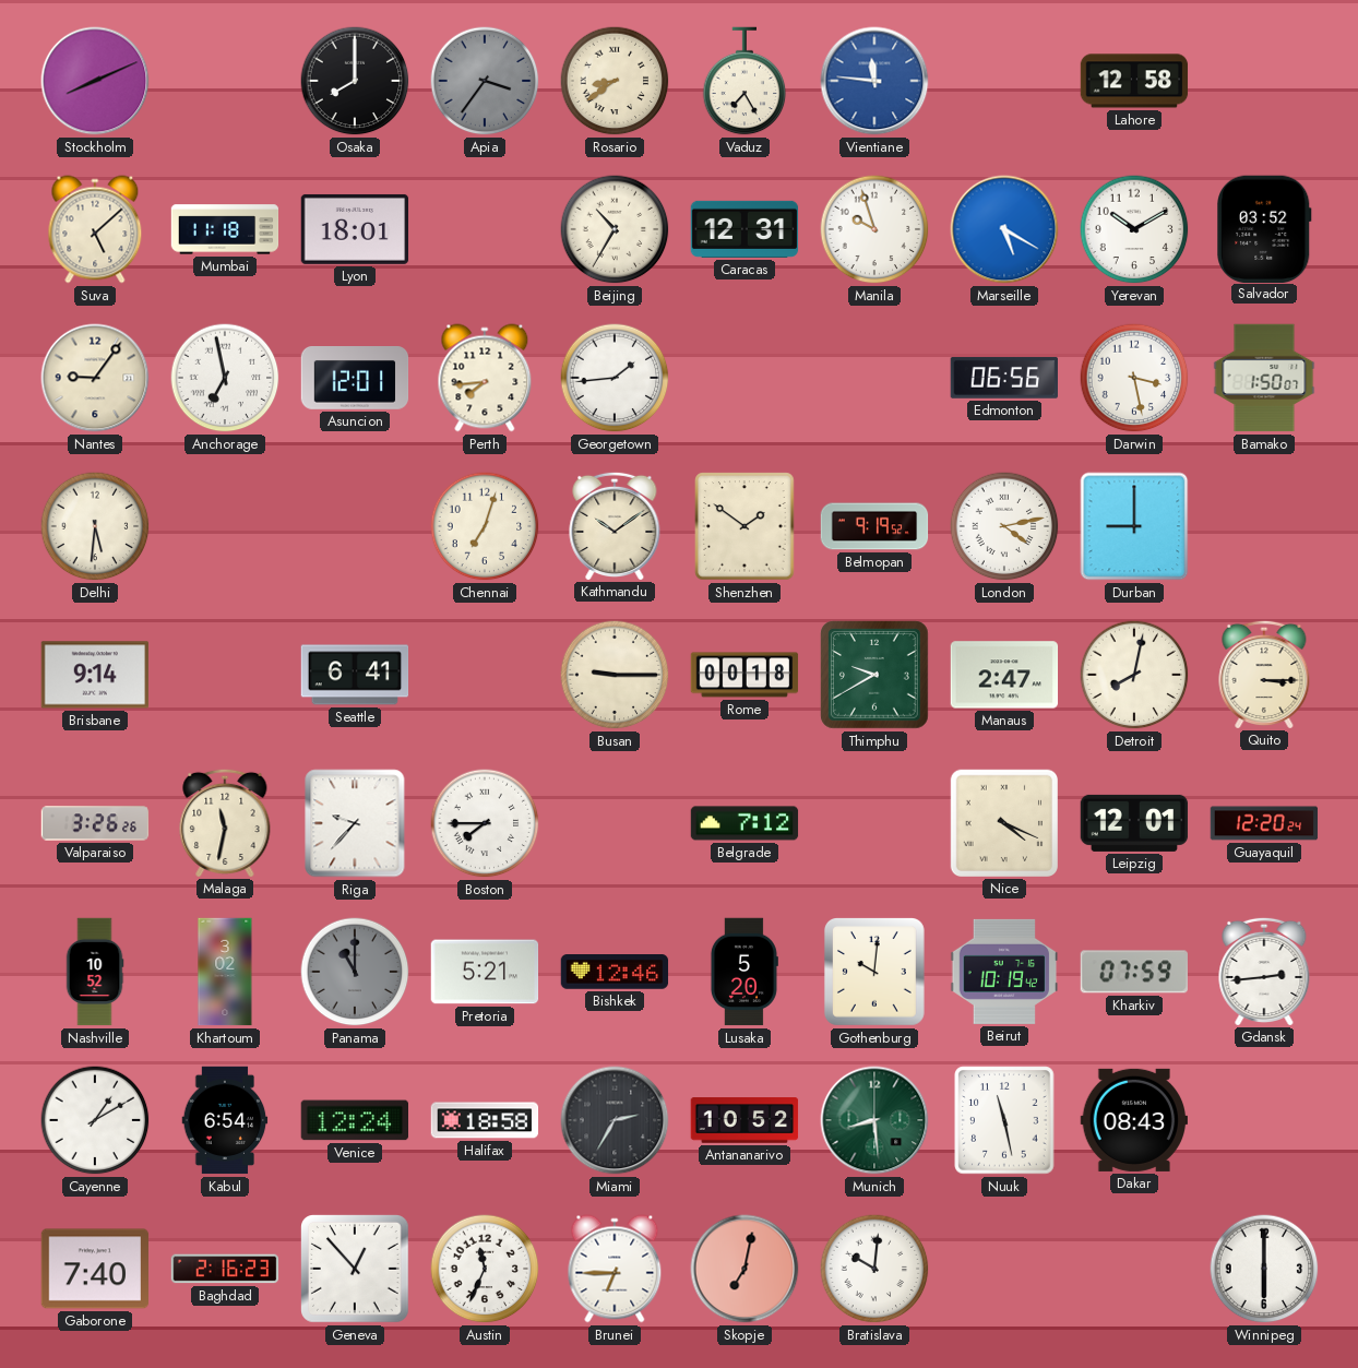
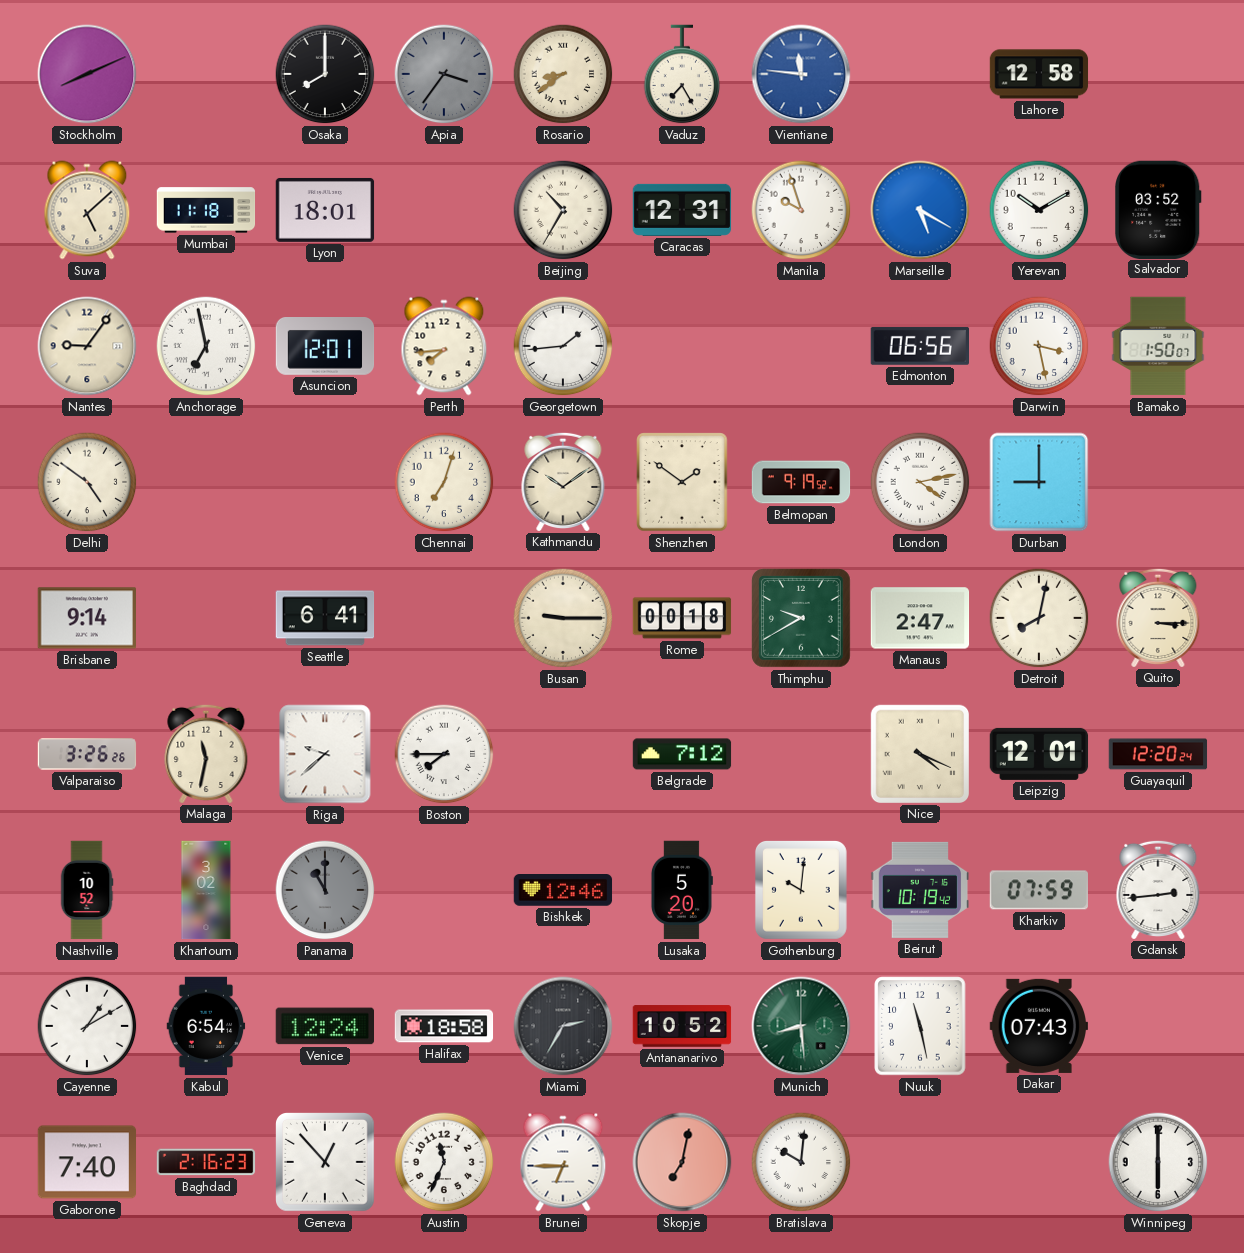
Delhi: 5:31 -> 4:51 (87, 482)
Riga: 9:37 -> 9:38 (325, 754)
Pretoria: 5:21 -> none (485, 972)
Dakar: 08:43 -> 07:43 (1038, 1026)
